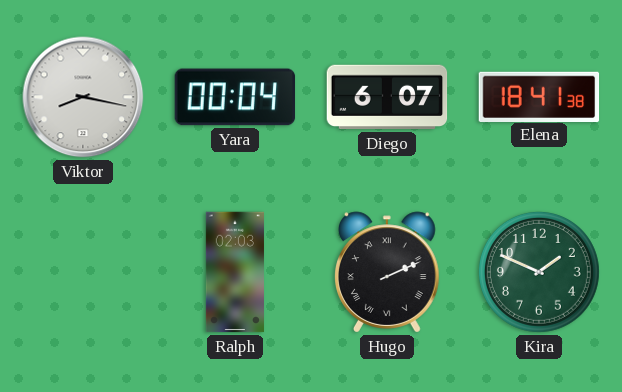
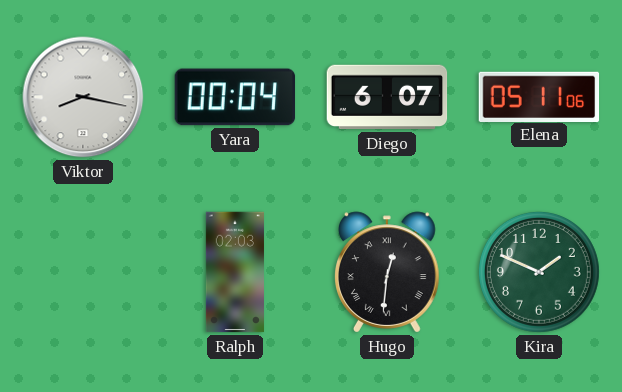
Elena: 18:41 -> 05:11 (539, 96)
Hugo: 2:11 -> 12:31 (388, 272)
